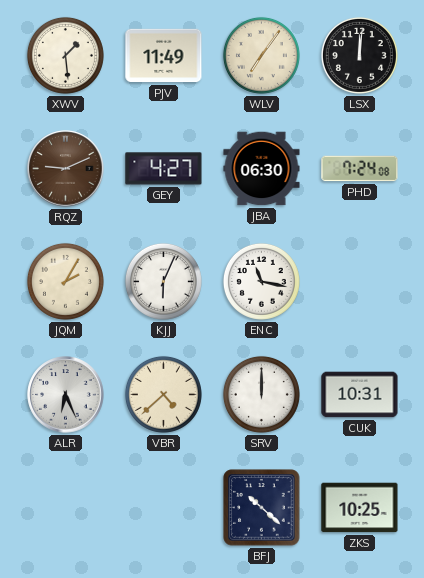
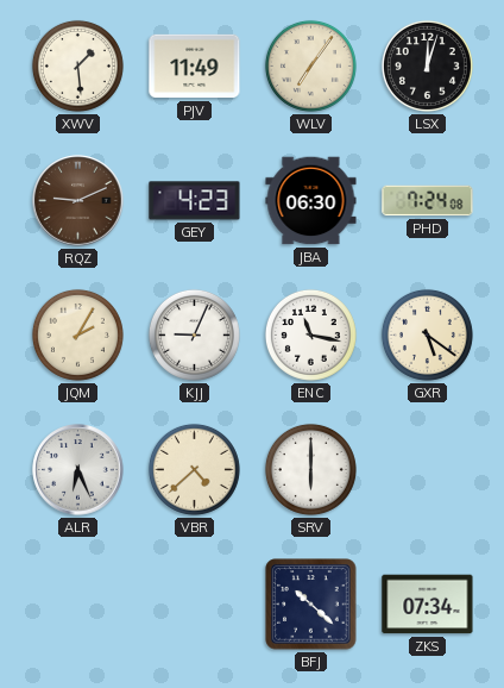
LSX: 12:01 -> 12:03 (427, 65)
GEY: 4:27 -> 4:23 (195, 201)
KJJ: 6:04 -> 9:04 (194, 334)
GXR: none -> 5:21 (427, 334)
SRV: 12:00 -> 6:00 (310, 469)
CUK: 10:31 -> none (360, 395)
ZKS: 10:25 -> 07:34 (428, 605)
